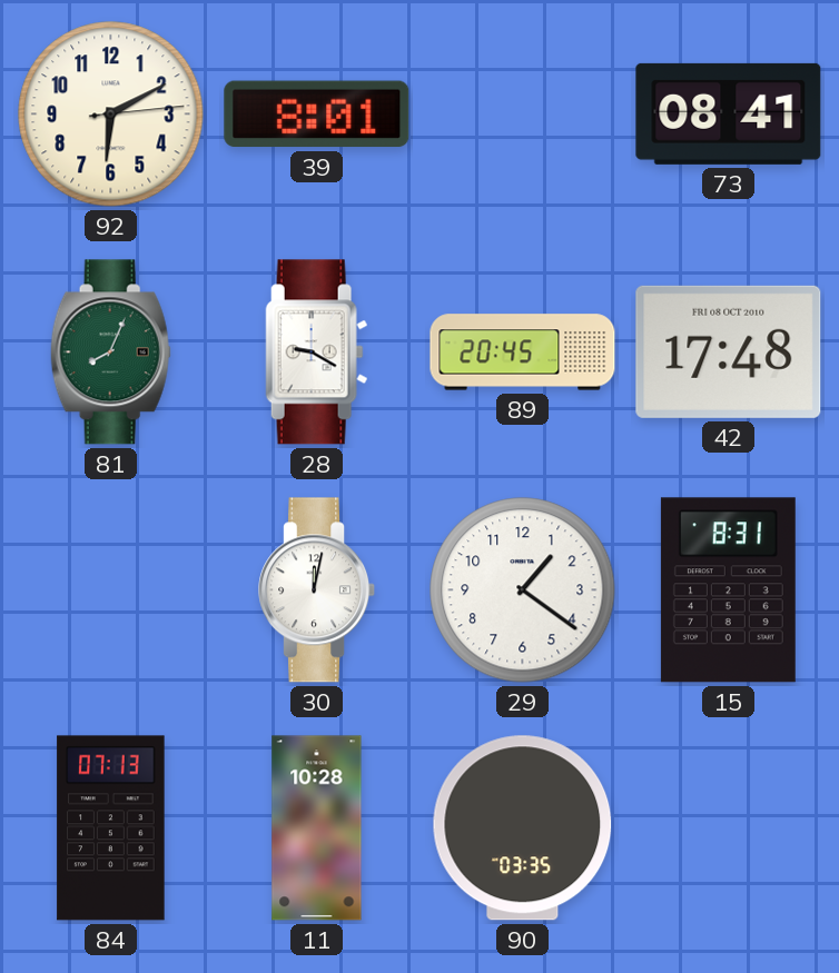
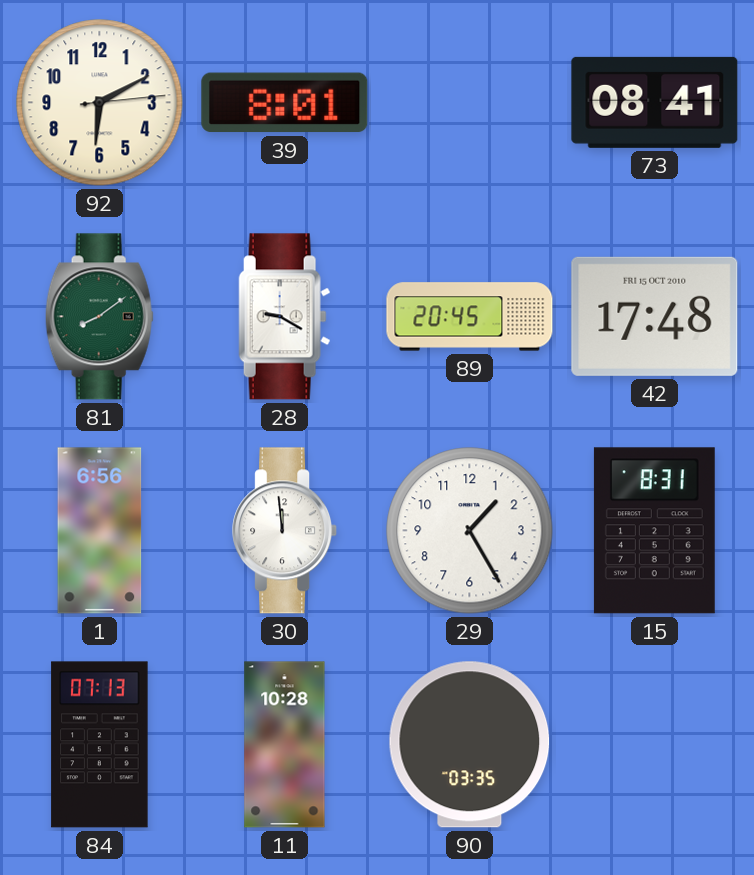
81: 8:04 -> 8:09 (99, 317)
42 date: FRI 08 OCT 2010 -> FRI 15 OCT 2010 (655, 316)
1: none -> 6:56 (100, 531)
30: 12:02 -> 11:59 (285, 531)
29: 1:21 -> 1:25 (470, 531)
